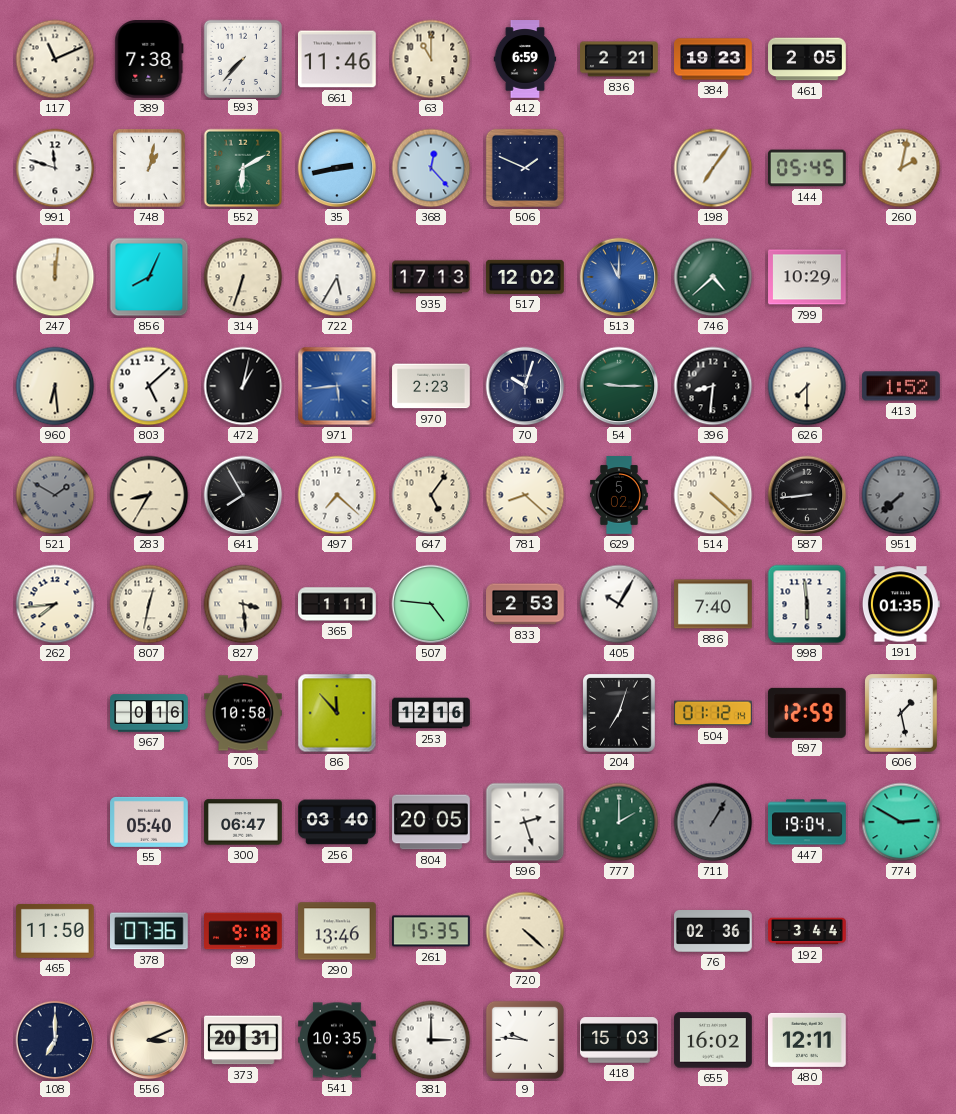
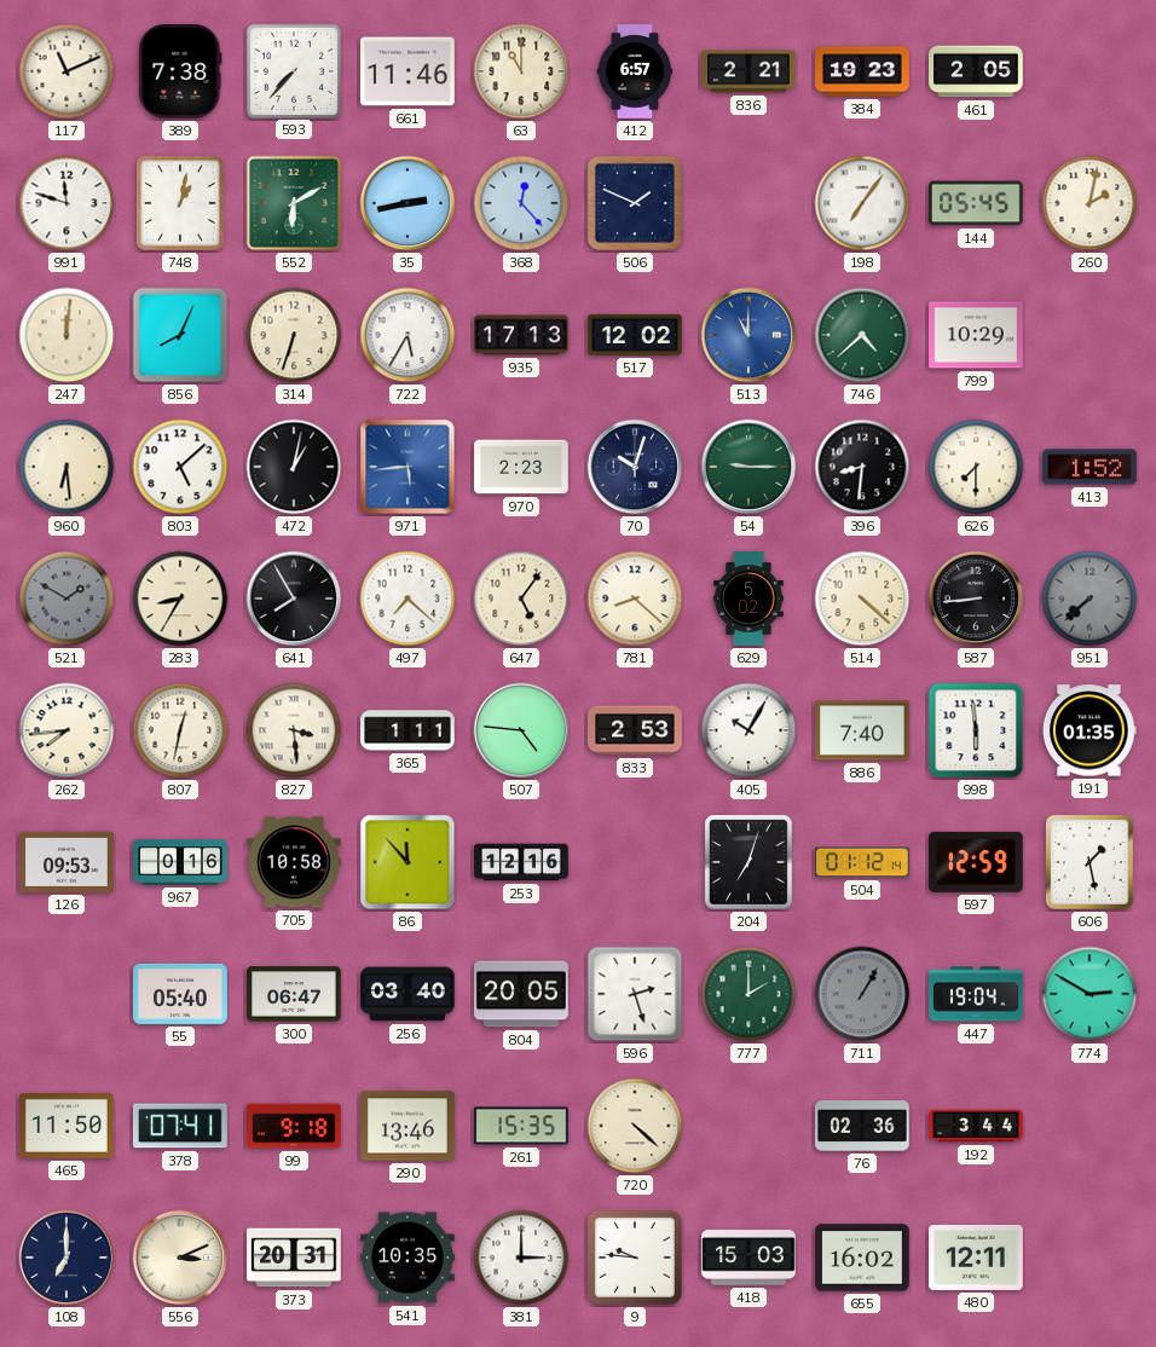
412: 6:59 -> 6:57 (635, 71)
126: none -> 09:53 (67, 862)
378: 07:36 -> 07:41 (181, 1126)
